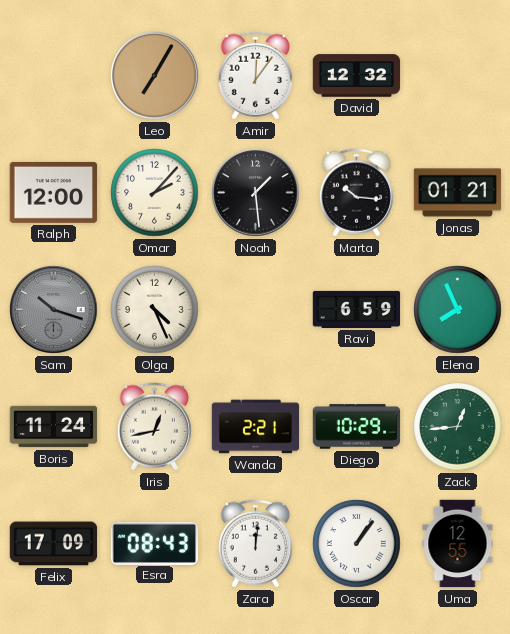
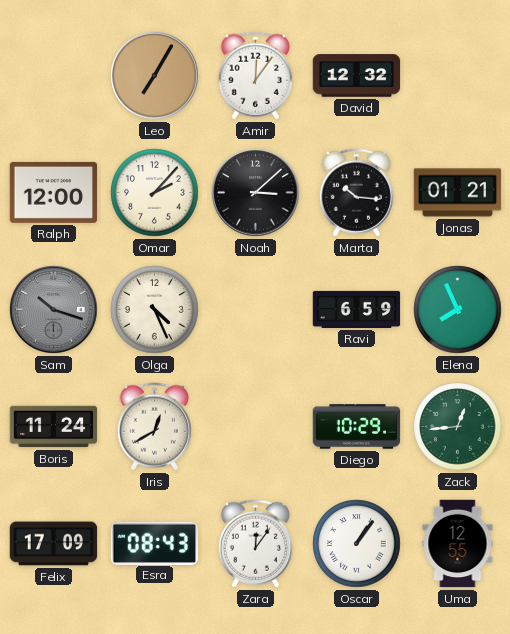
Noah: 1:29 -> 3:08 (256, 193)
Iris: 12:43 -> 12:40 (154, 427)
Wanda: 2:21 -> none (256, 427)
Zara: 12:01 -> 12:06 (255, 544)
